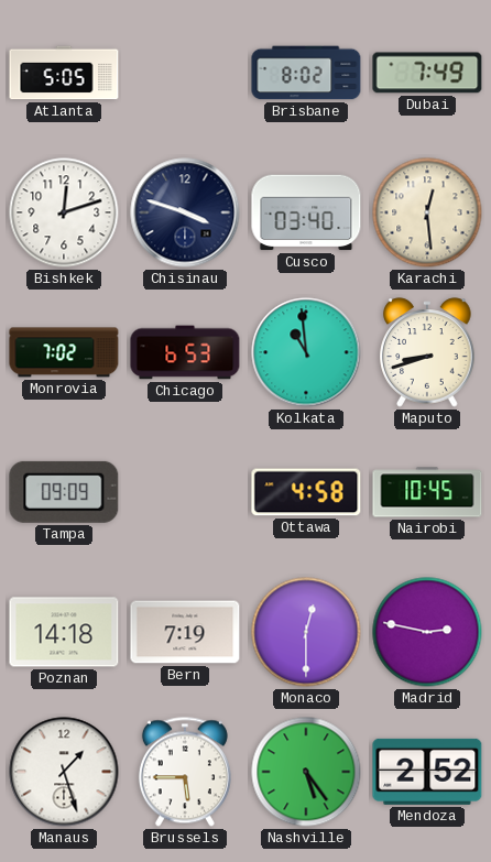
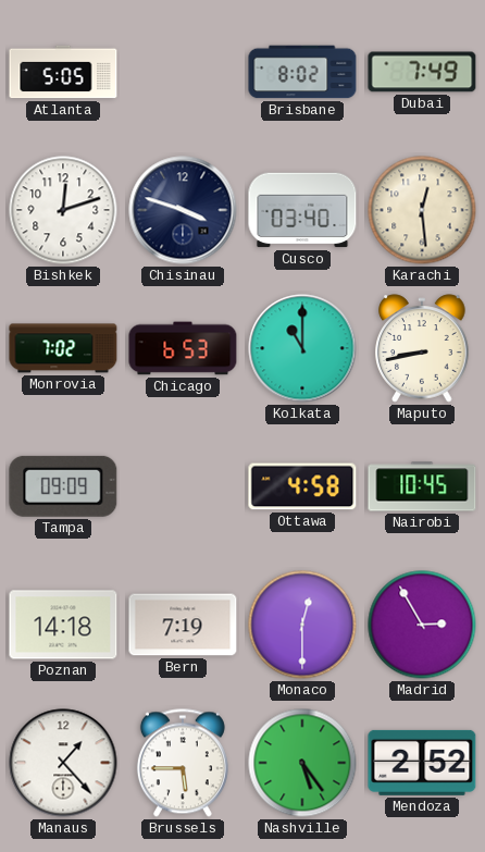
Kolkata: 10:59 -> 11:00 (302, 348)
Maputo: 8:42 -> 8:43 (422, 348)
Madrid: 2:47 -> 2:55 (422, 625)
Manaus: 1:27 -> 1:23 (63, 763)
